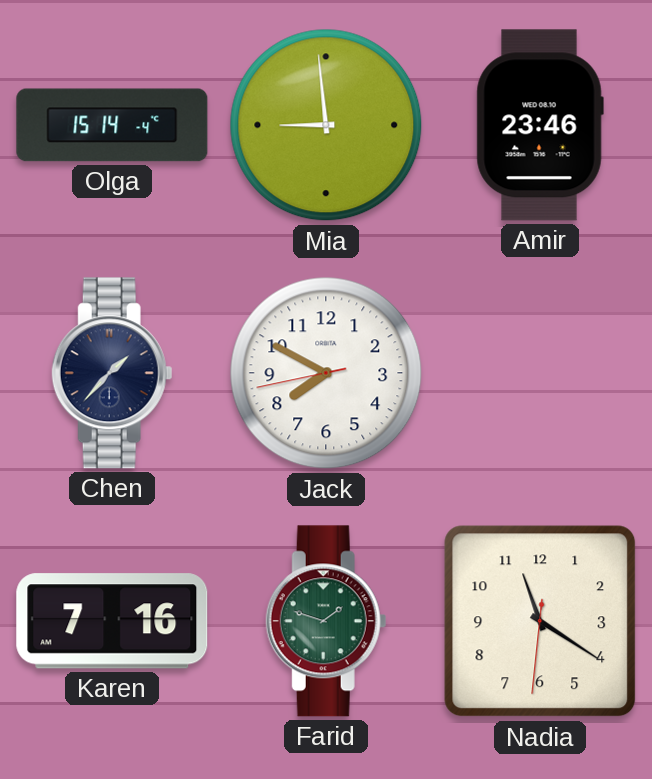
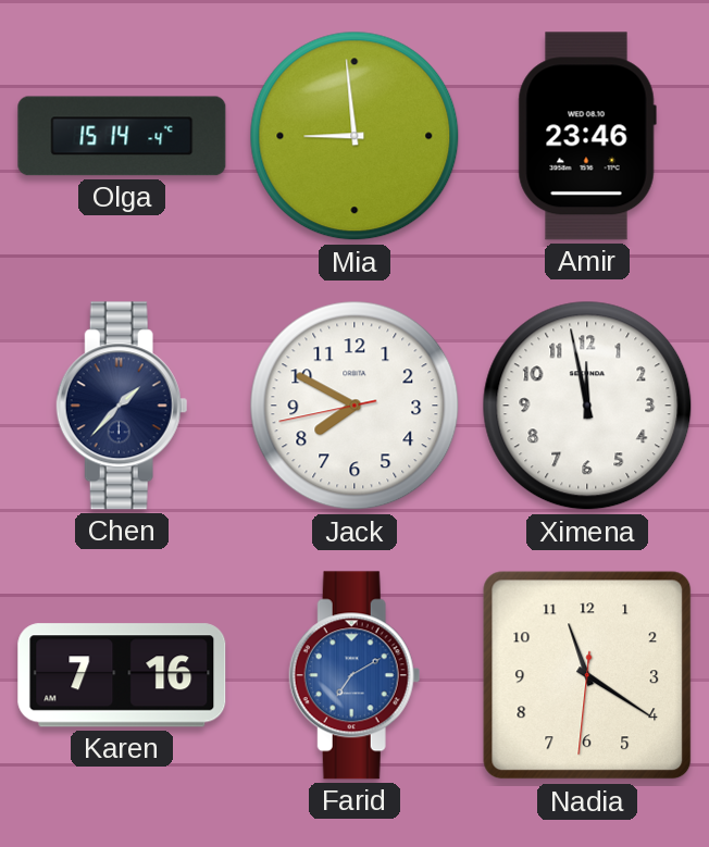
Ximena: none -> 11:58 (587, 406)
Farid: 1:48 -> 7:10 (354, 675)
Farid dial: green -> blue (354, 675)
